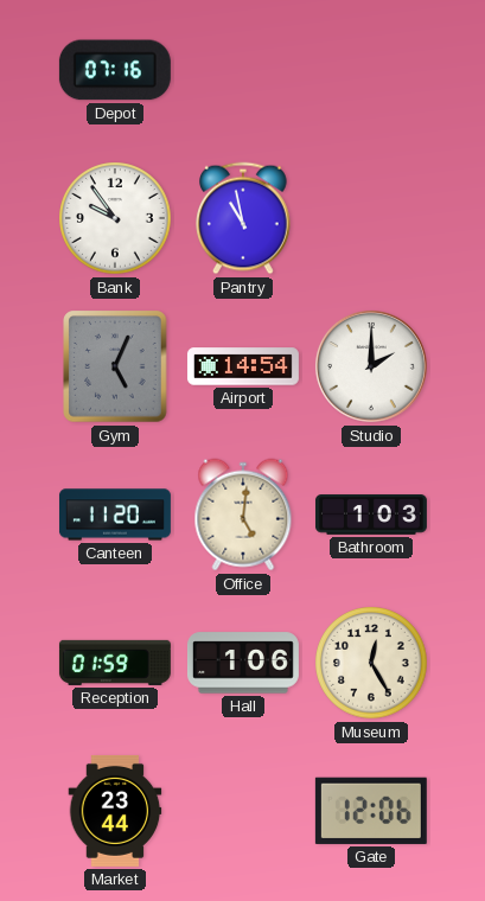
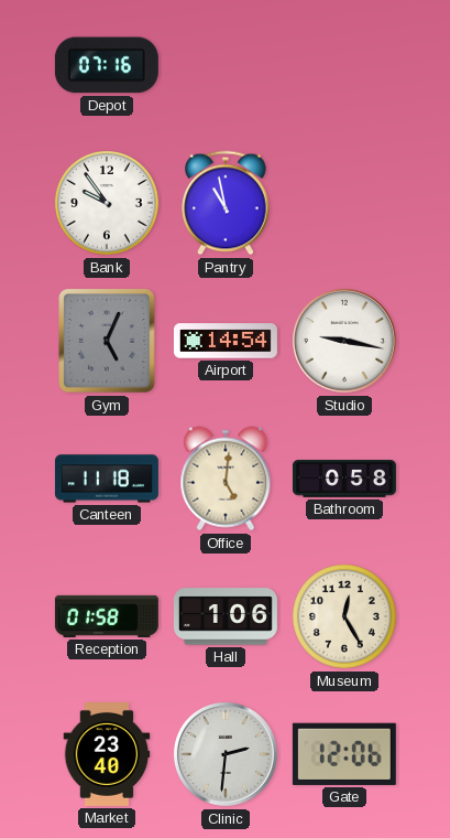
Studio: 2:00 -> 9:17 (344, 341)
Canteen: 11:20 -> 11:18 (107, 479)
Bathroom: 1:03 -> 0:58 (344, 479)
Reception: 01:59 -> 01:58 (107, 616)
Market: 23:44 -> 23:40 (107, 754)
Clinic: none -> 2:31 (226, 754)
